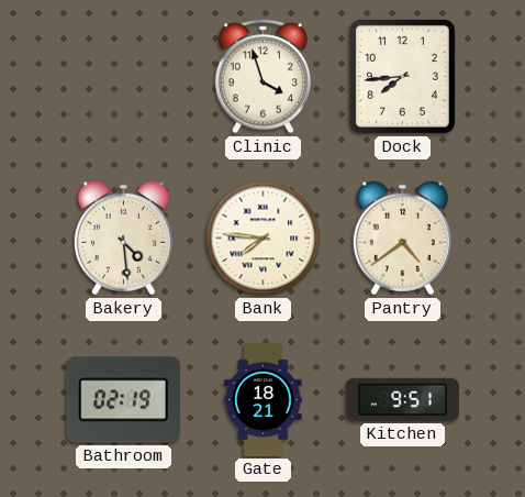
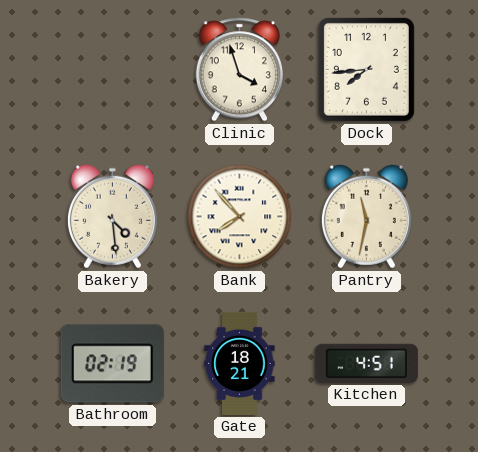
Bank: 7:46 -> 7:53 (240, 217)
Pantry: 4:39 -> 11:32 (366, 217)
Kitchen: 9:51 -> 4:51 (366, 363)
